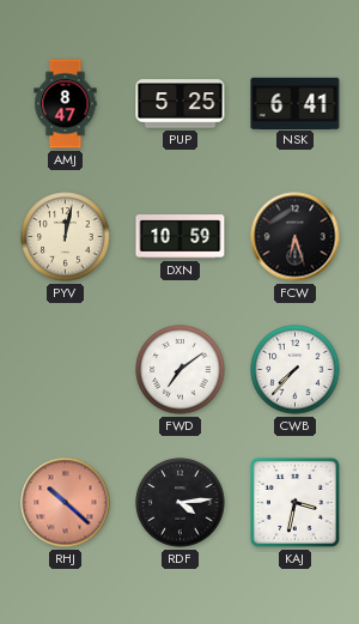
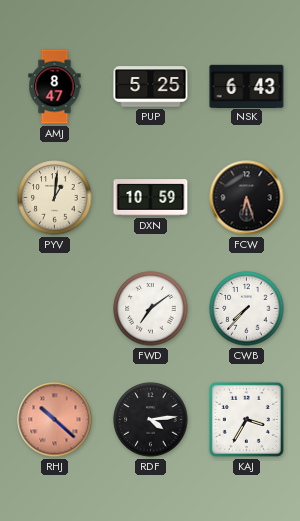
NSK: 6:41 -> 6:43 (247, 86)
PYV: 12:02 -> 1:01 (55, 198)
KAJ: 3:32 -> 3:35 (246, 419)
